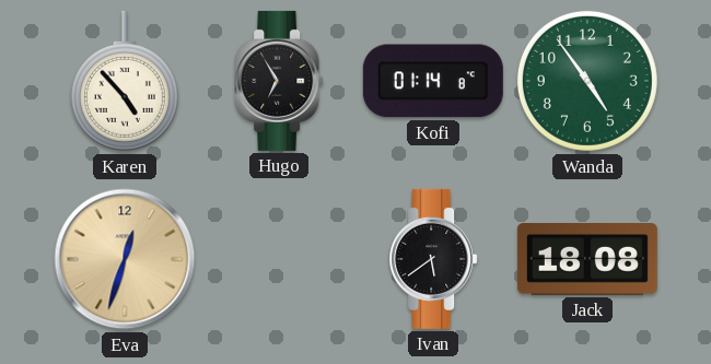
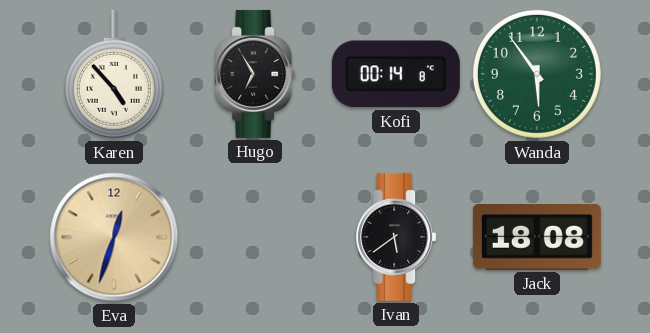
Kofi: 01:14 -> 00:14 (396, 74)
Wanda: 4:54 -> 5:54 (537, 74)
